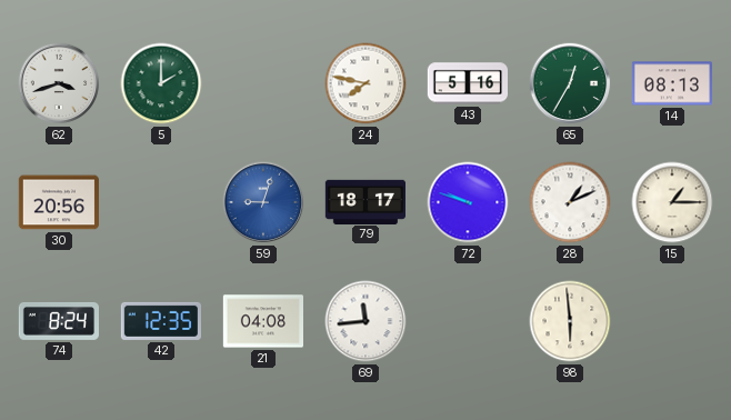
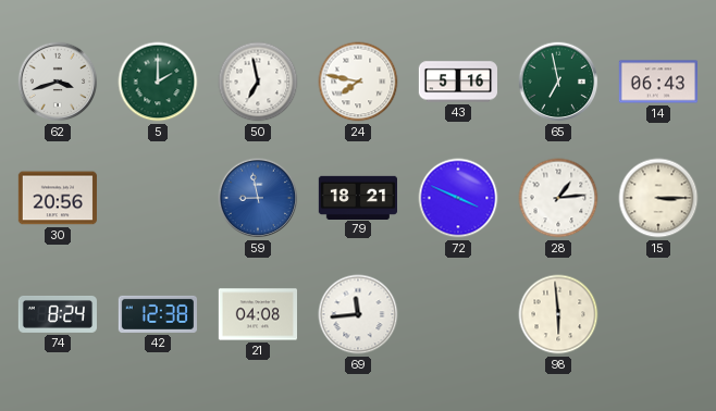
50: none -> 6:58 (258, 82)
65: 12:35 -> 6:58 (558, 82)
14: 08:13 -> 06:43 (657, 82)
59: 9:03 -> 8:58 (258, 198)
79: 18:17 -> 18:21 (357, 197)
72: 9:48 -> 3:49 (458, 198)
28: 1:11 -> 1:14 (558, 198)
15: 1:15 -> 3:15 (658, 198)
42: 12:35 -> 12:38 (157, 314)
